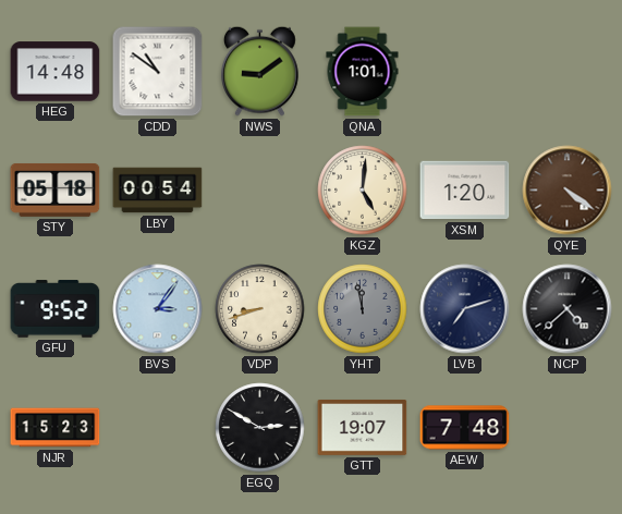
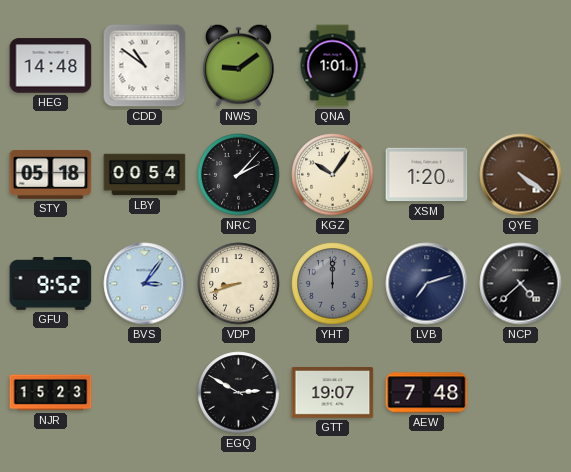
NRC: none -> 2:07 (239, 175)
KGZ: 5:01 -> 10:06 (333, 175)
YHT: 11:58 -> 12:00 (333, 284)
